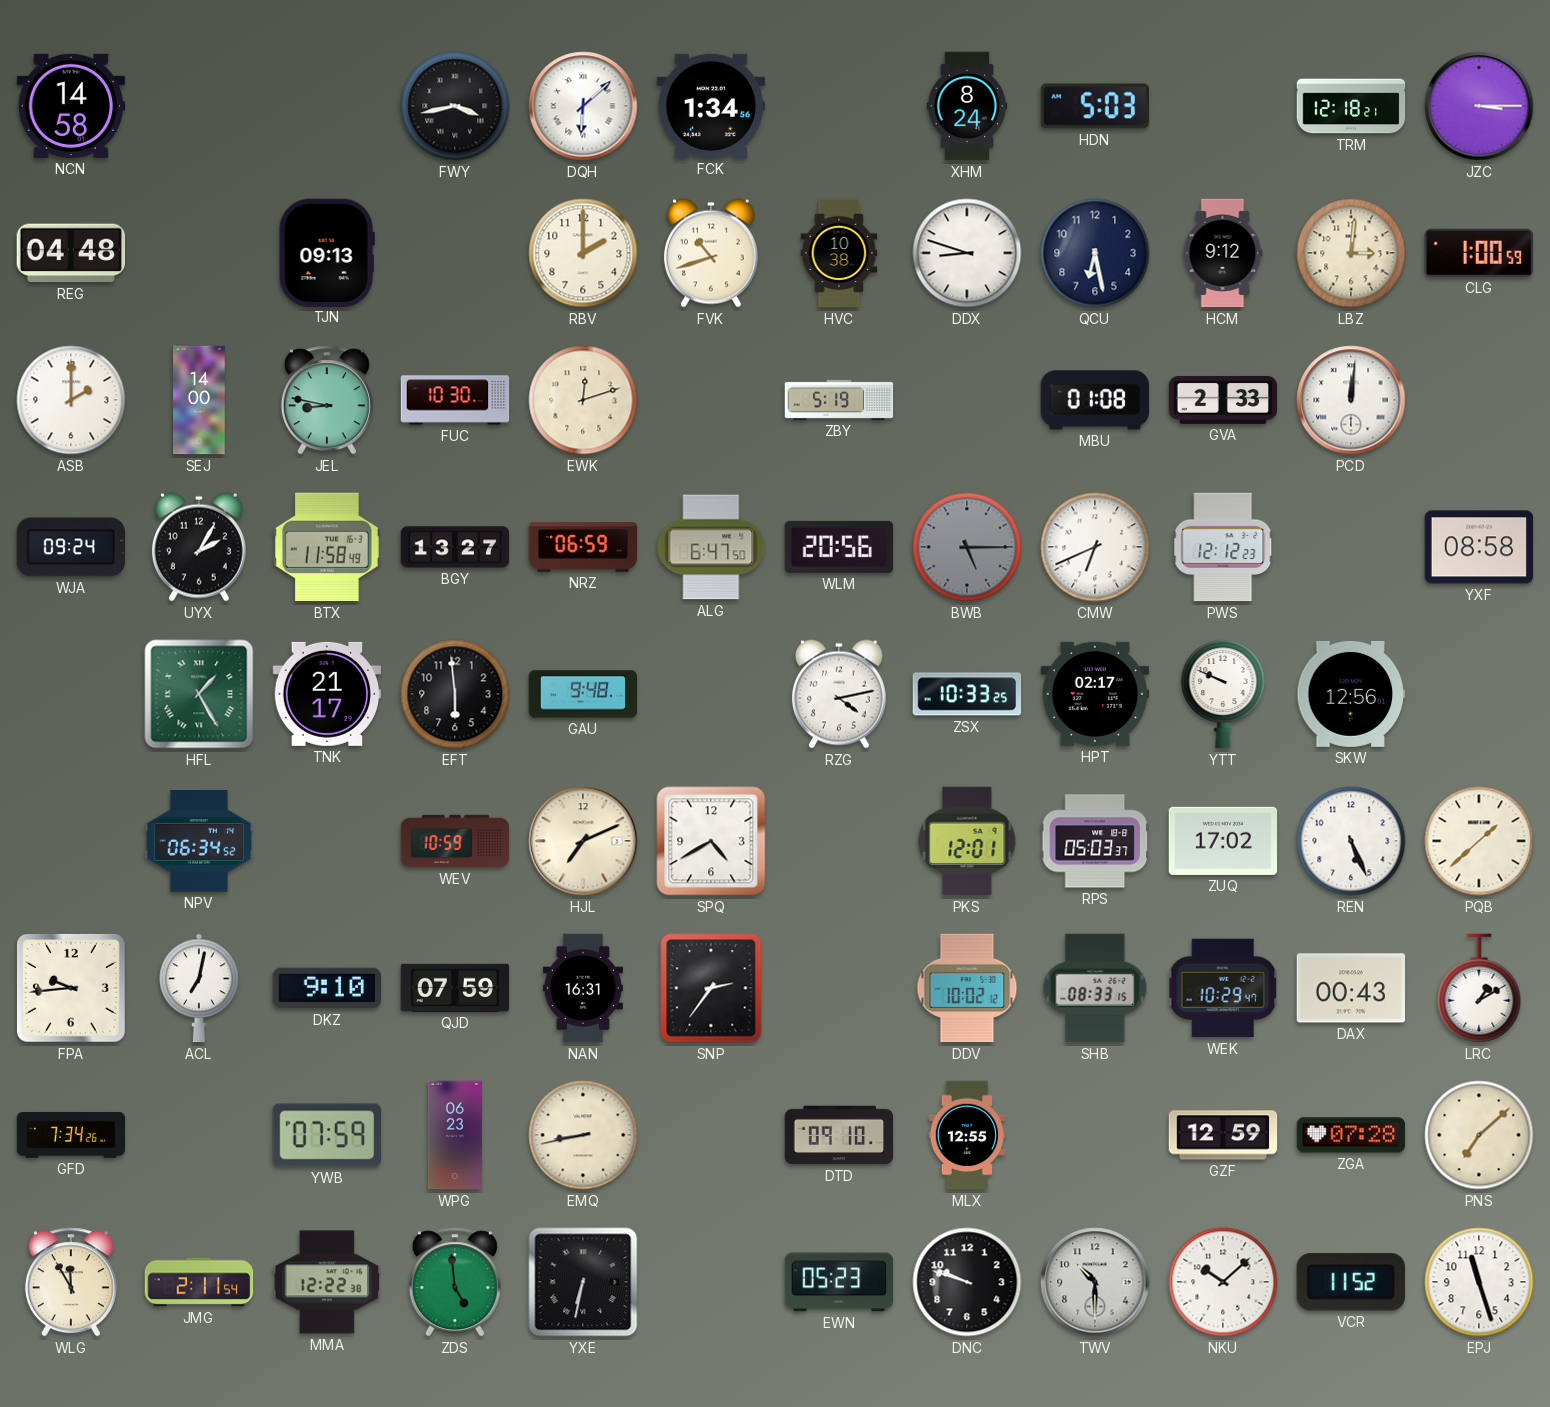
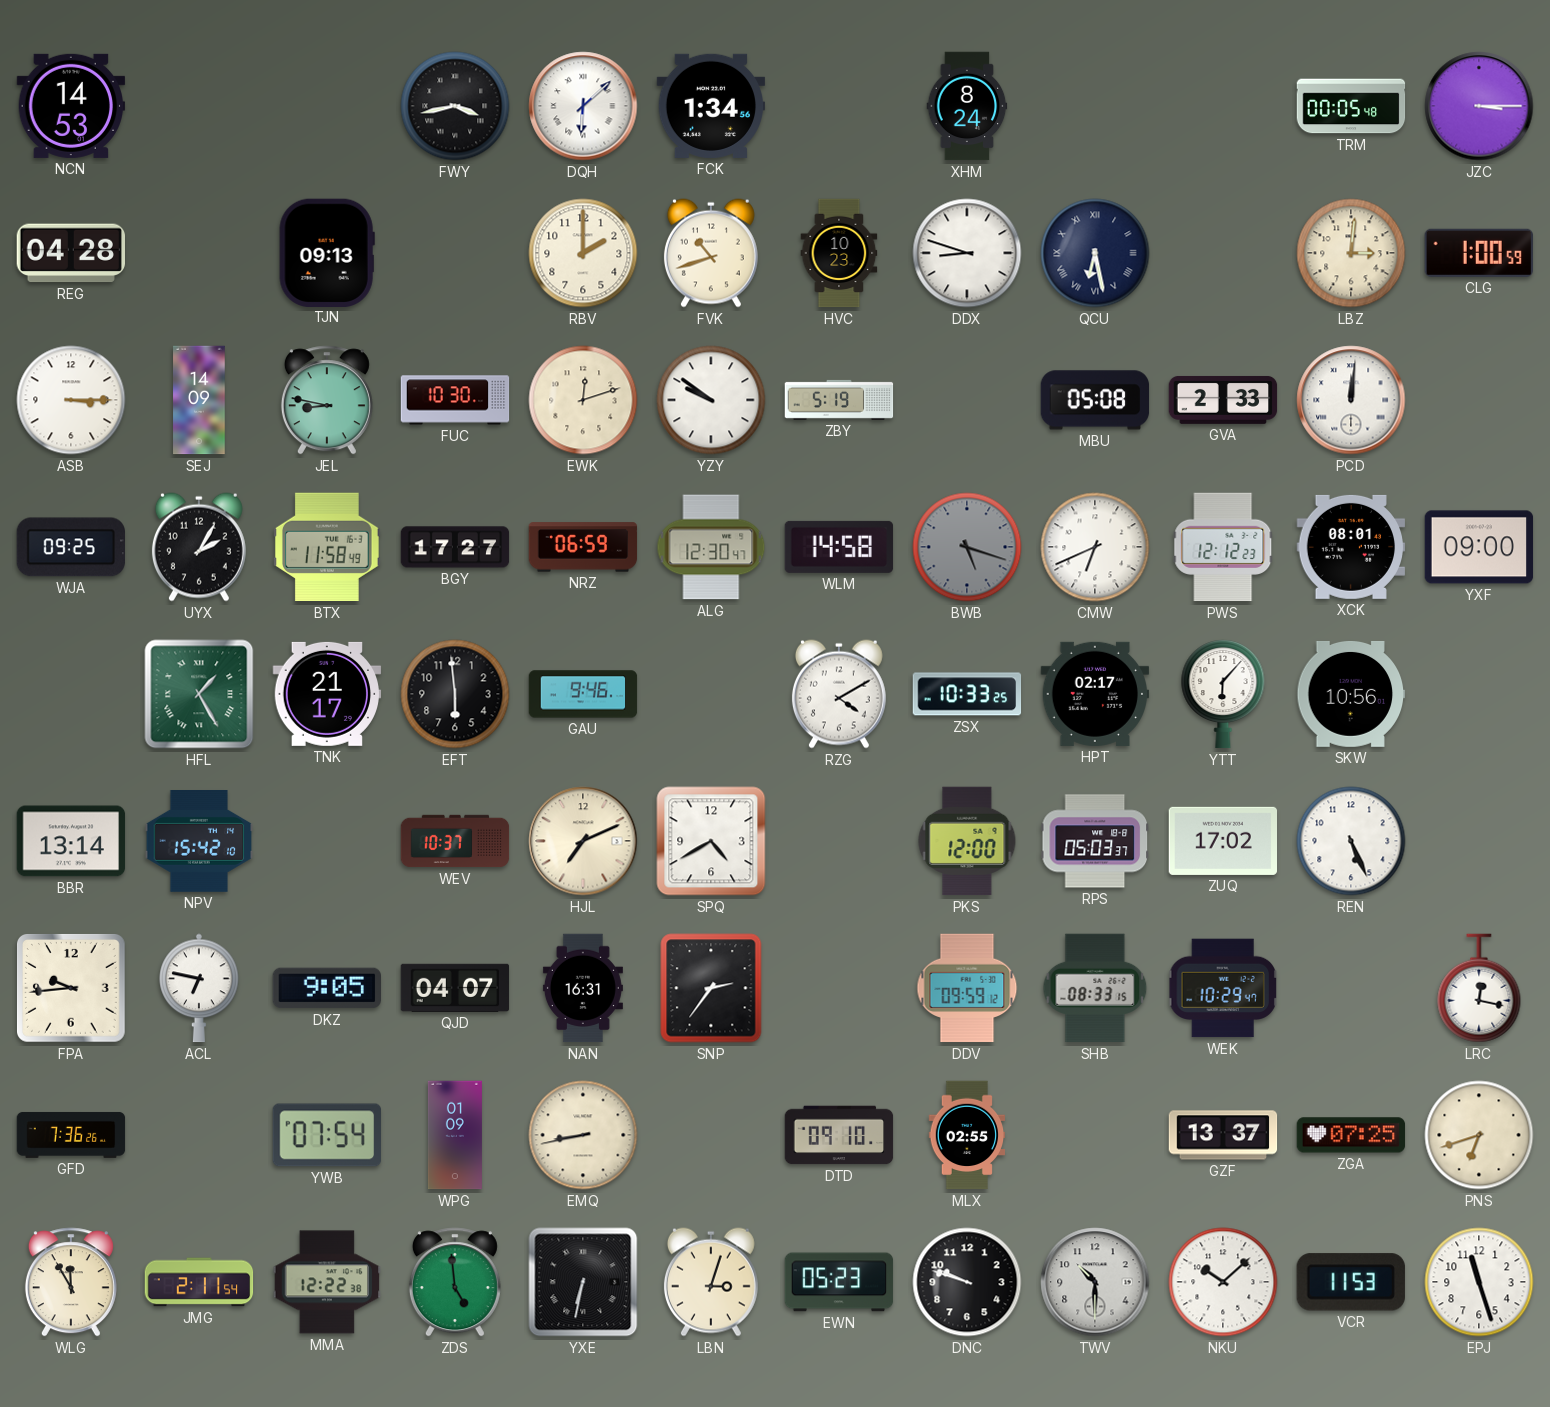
NCN: 14:58 -> 14:53 (71, 106)
HDN: 5:03 -> none (1094, 106)
TRM: 12:18 -> 00:05 (1351, 106)
REG: 04:48 -> 04:28 (70, 253)
HVC: 10:38 -> 10:23 (839, 253)
QCU numerals: Arabic -> Roman (1095, 253)
HCM: 9:12 -> none (1223, 253)
ASB: 2:00 -> 3:15 (71, 400)
SEJ: 14:00 -> 14:09 (199, 400)
YZY: none -> 9:51 (711, 400)
MBU: 01:08 -> 05:08 (1095, 400)
WJA: 09:24 -> 09:25 (70, 547)
BGY: 13:27 -> 17:27 (455, 547)
ALG: 6:47 -> 12:30 (711, 547)
WLM: 20:56 -> 14:58 (839, 547)
BWB: 5:15 -> 5:18 (967, 547)
XCK: none -> 08:01 (1351, 547)
YXF: 08:58 -> 09:00 (1479, 547)
GAU: 9:48 -> 9:46 (583, 694)
RZG: 4:13 -> 4:10 (839, 694)
YTT: 9:49 -> 6:07 (1223, 695)
SKW: 12:56 -> 10:56 (1351, 694)
BBR: none -> 13:14 (71, 841)
NPV: 06:34 -> 15:42 (199, 842)
WEV: 10:59 -> 10:37 (455, 841)
PKS: 12:01 -> 12:00 (967, 841)
PQB: 1:38 -> none (1479, 841)
ACL: 7:02 -> 6:47 (199, 988)
DKZ: 9:10 -> 9:05 (327, 988)
QJD: 07:59 -> 04:07 (455, 988)
DDV: 10:02 -> 09:59 (967, 988)
DAX: 00:43 -> none (1351, 988)
LRC: 1:10 -> 12:17 (1479, 988)
GFD: 7:34 -> 7:36 (71, 1135)
YWB: 07:59 -> 07:54 (326, 1135)
WPG: 06:23 -> 01:09 (455, 1135)
MLX: 12:55 -> 02:55 (967, 1135)
GZF: 12:59 -> 13:37 (1223, 1135)
ZGA: 07:28 -> 07:25 (1351, 1135)
PNS: 7:08 -> 6:42 (1479, 1135)
LBN: none -> 3:03 (711, 1282)
VCR: 11:52 -> 11:53 (1351, 1282)
